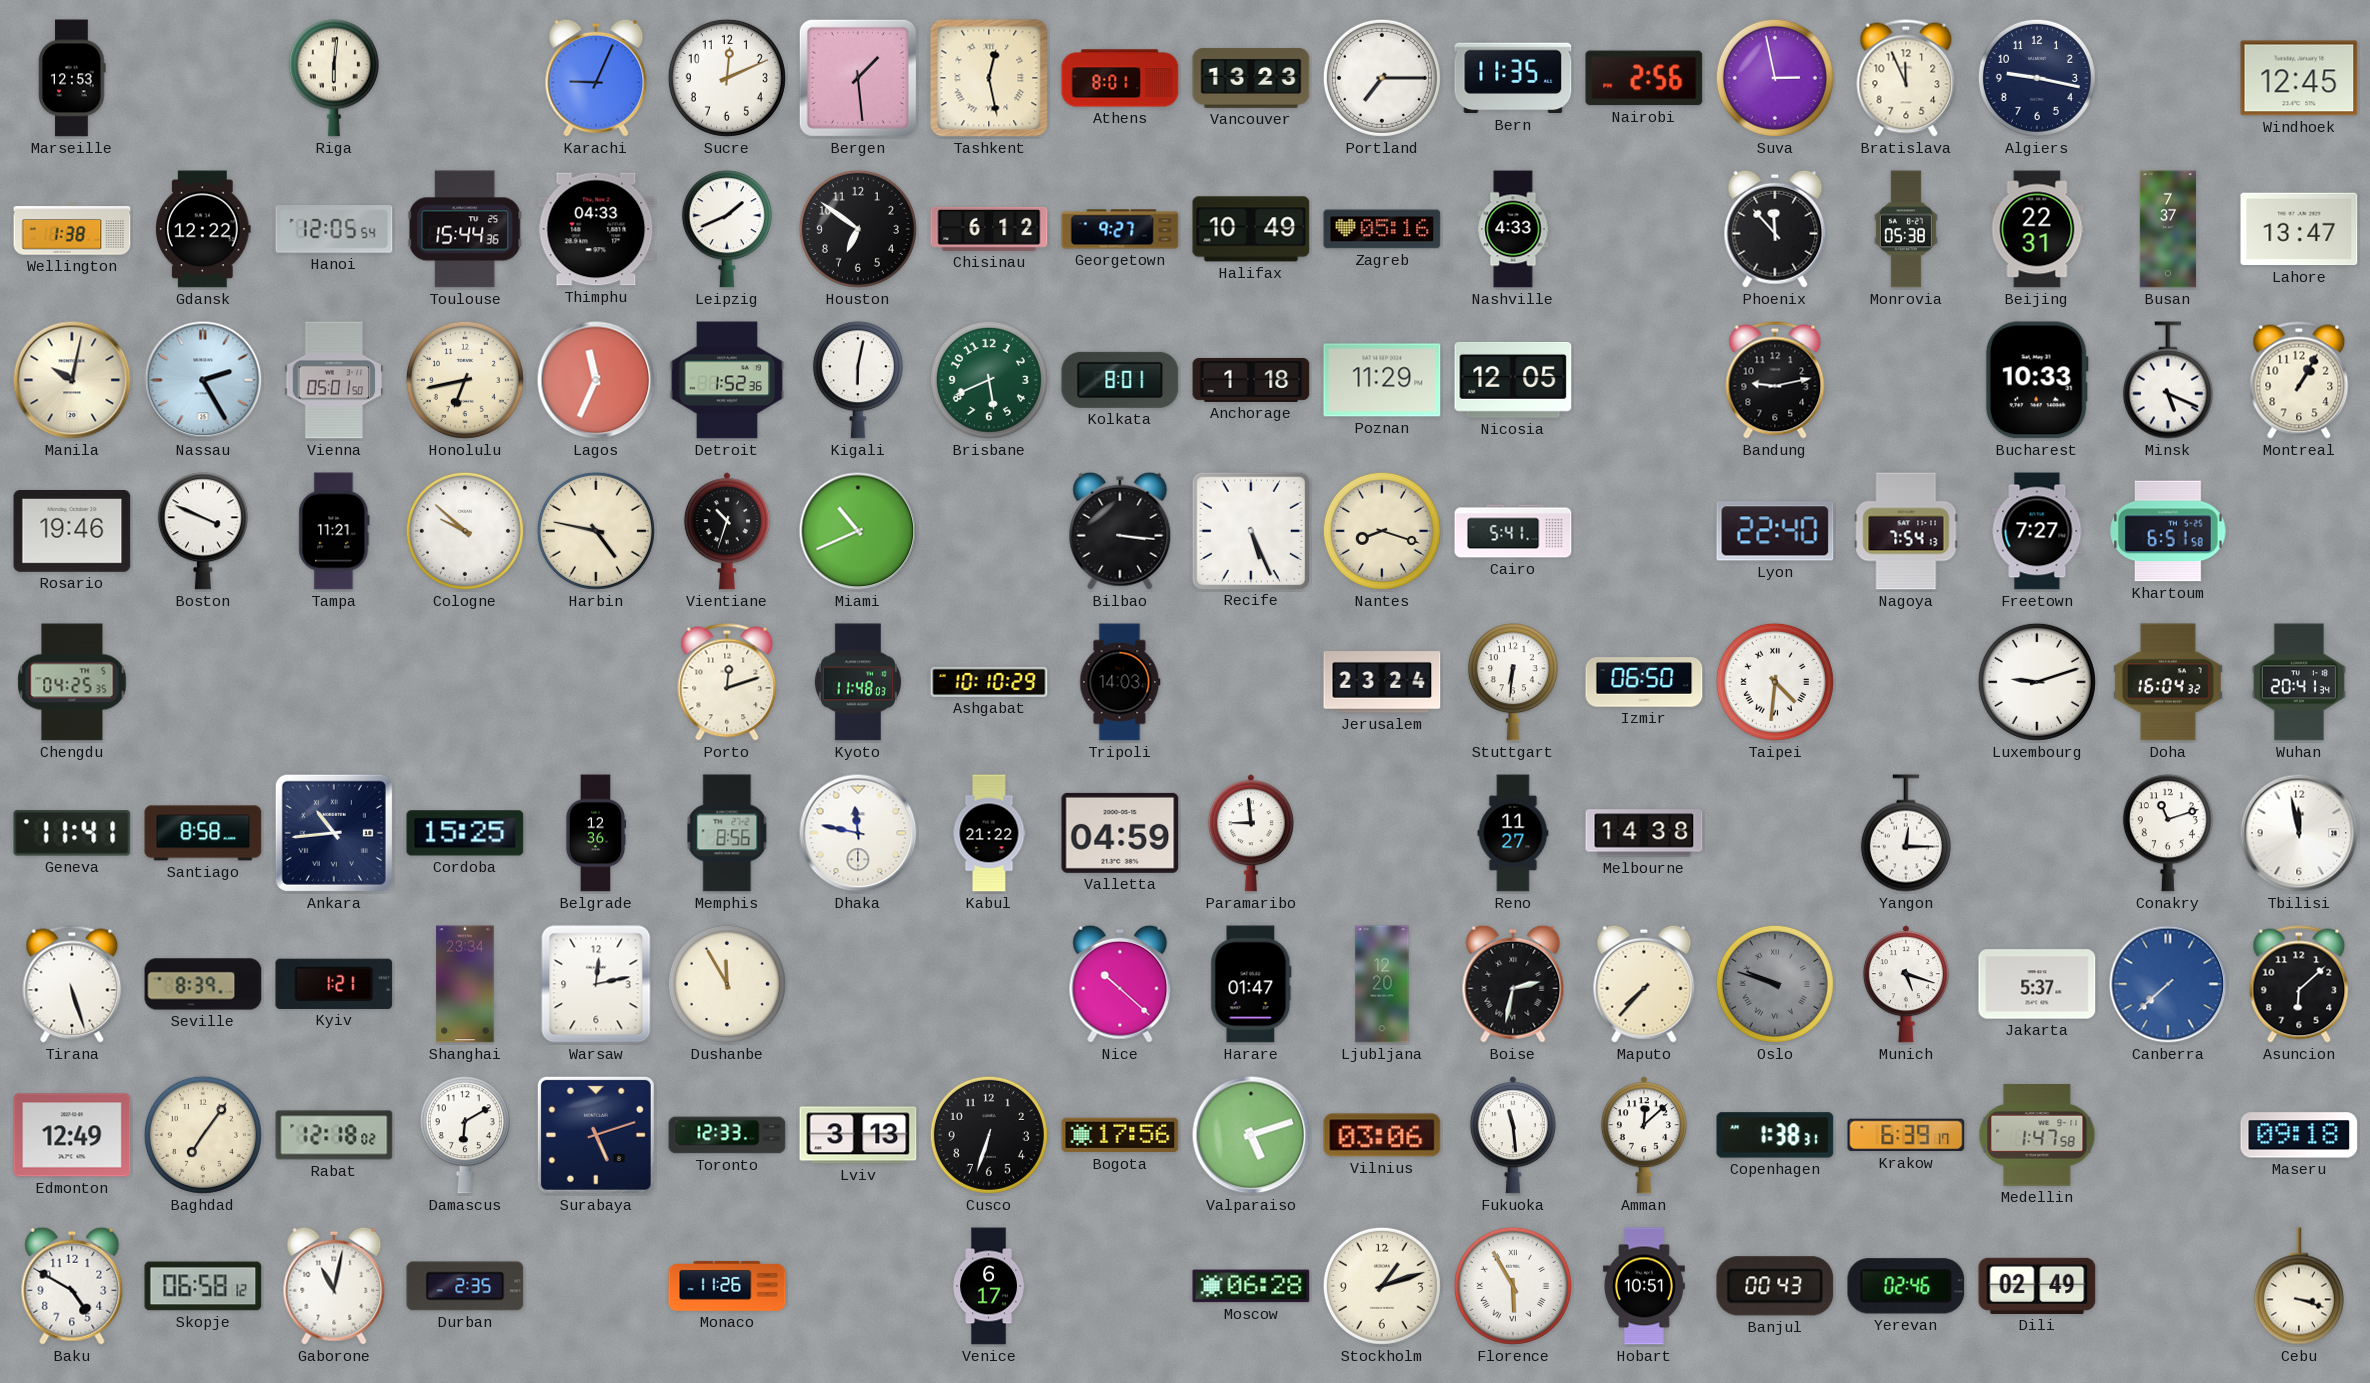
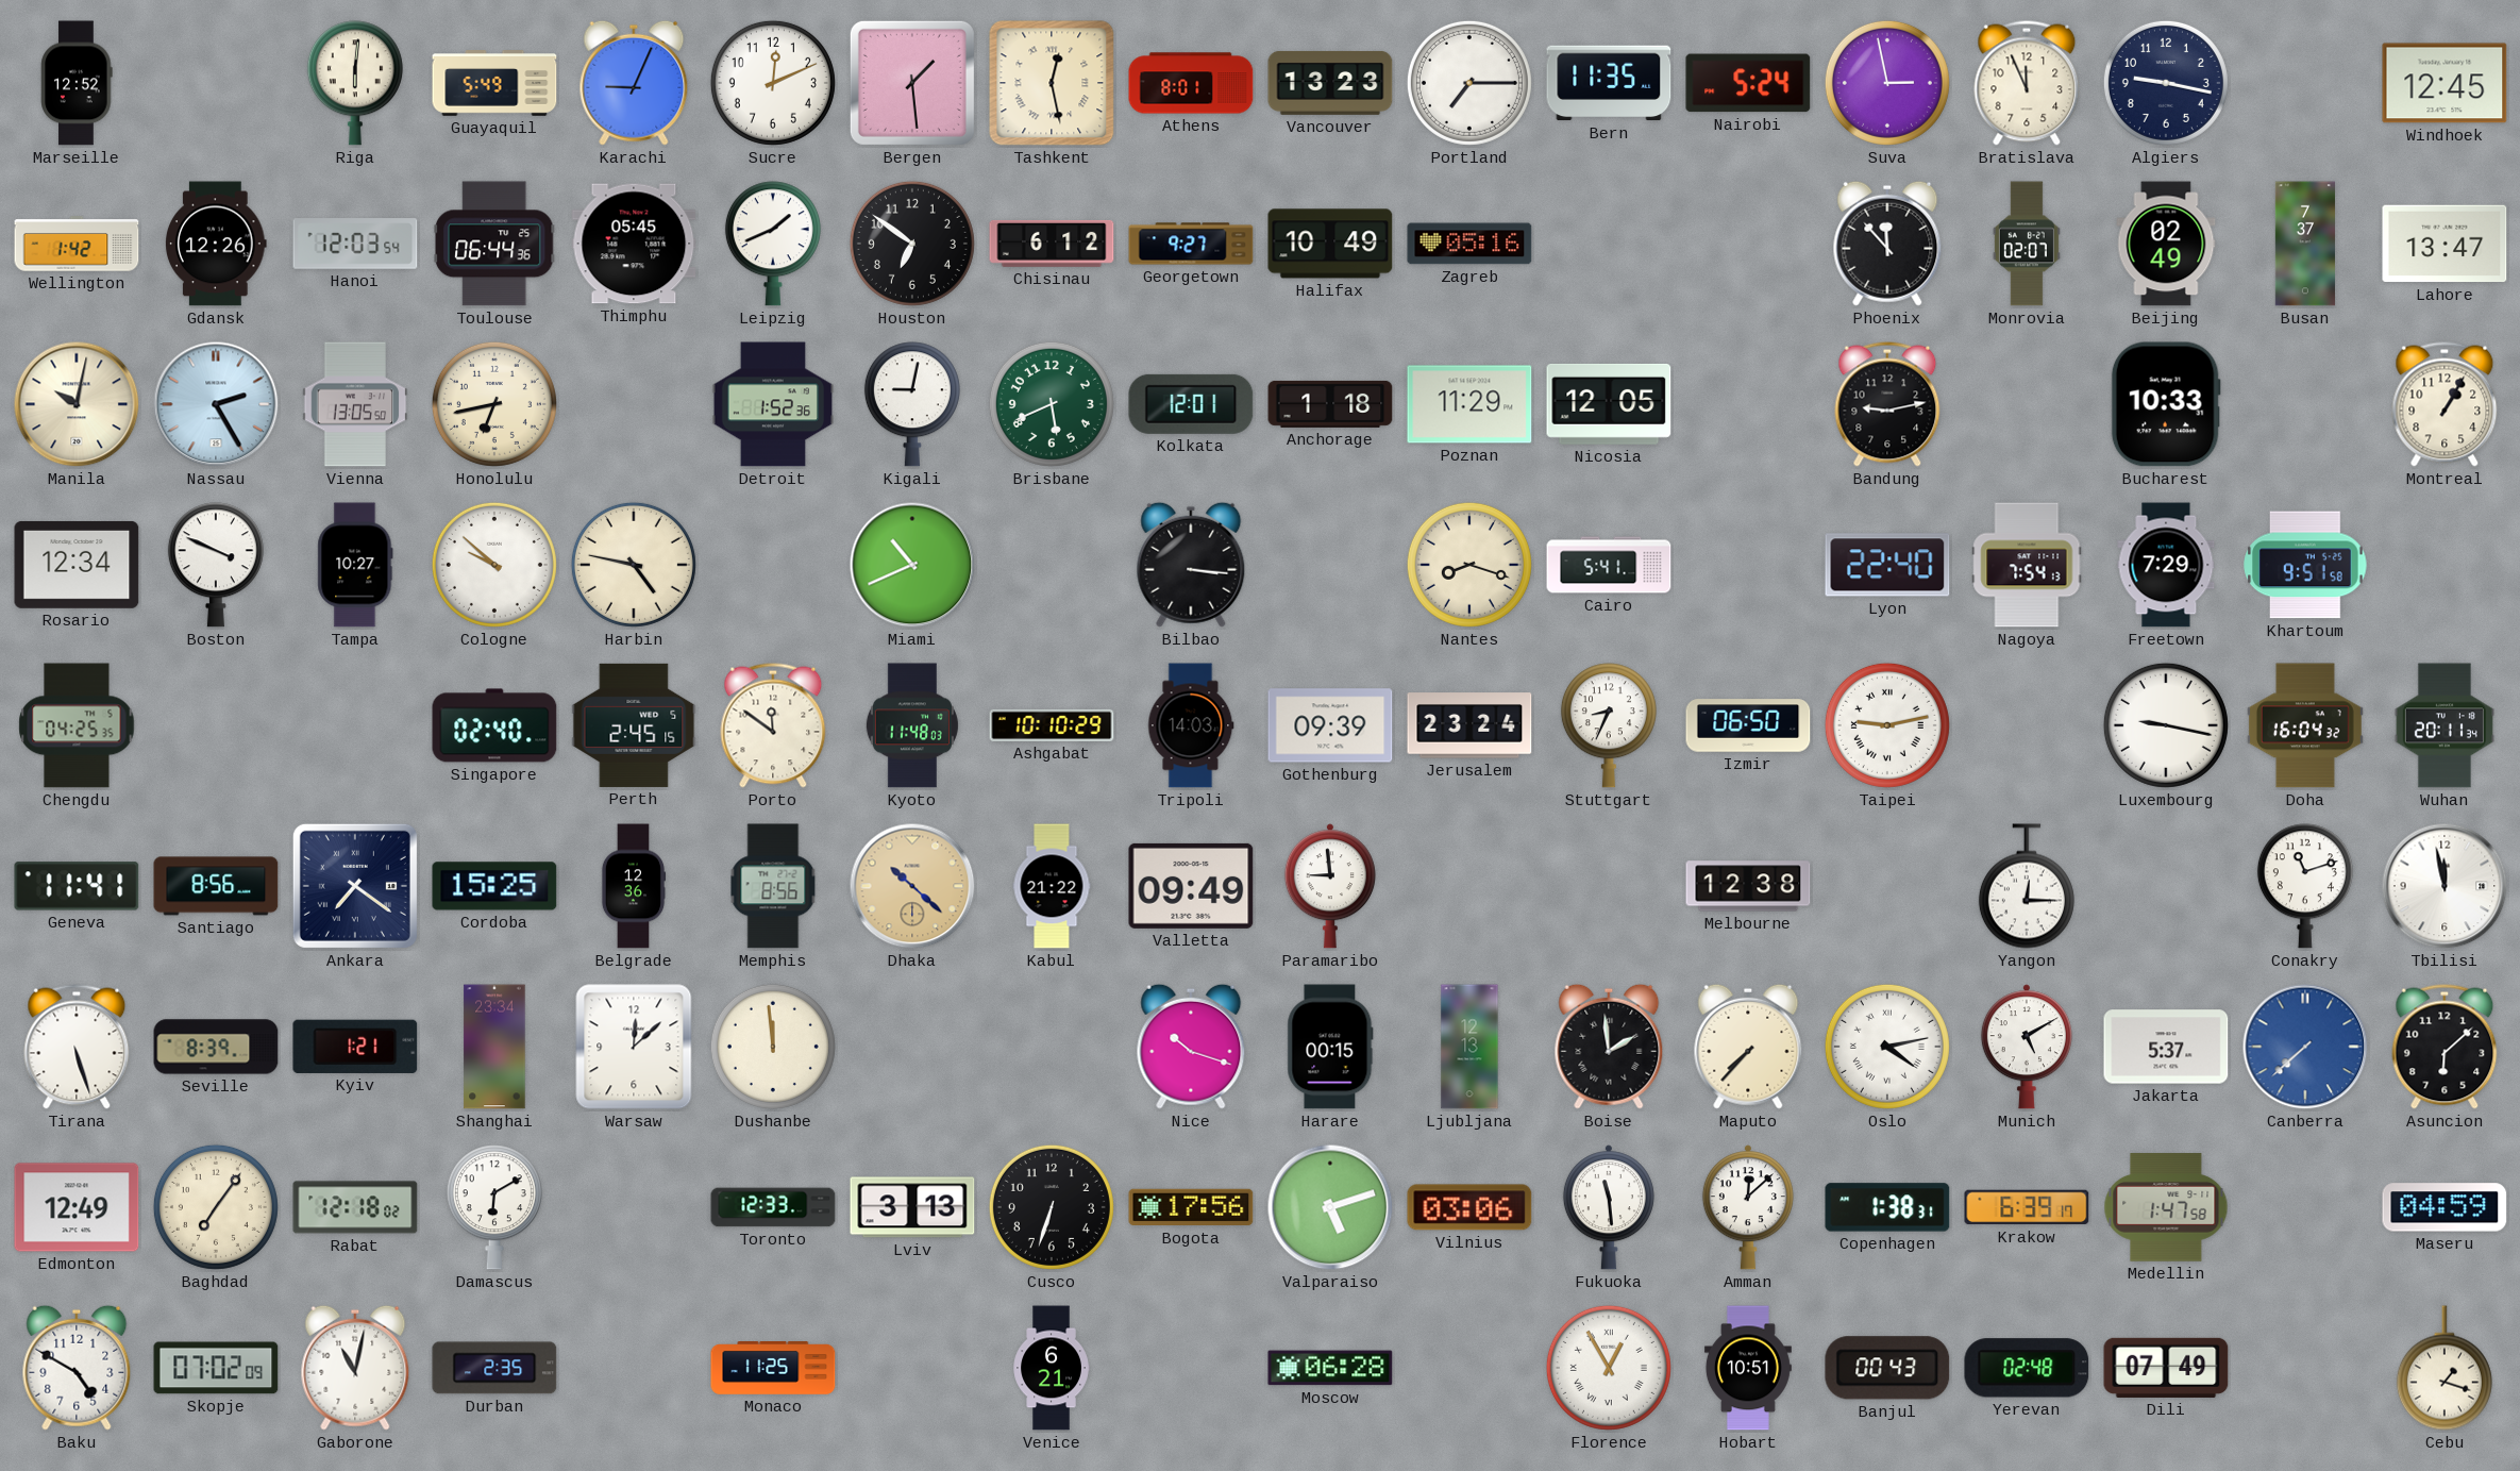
Marseille: 12:53 -> 12:52 (77, 83)
Guayaquil: none -> 5:49 (494, 83)
Nairobi: 2:56 -> 5:24 (1748, 83)
Wellington: 1:38 -> 1:42 (77, 244)
Gdansk: 12:22 -> 12:26 (217, 244)
Hanoi: 12:05 -> 12:03 (355, 244)
Toulouse: 15:44 -> 06:44 (494, 244)
Thimphu: 04:33 -> 05:45 (634, 244)
Nashville: 4:33 -> none (1513, 229)
Monrovia: 05:38 -> 02:07 (2027, 244)
Beijing: 22:31 -> 02:49 (2166, 244)
Vienna: 05:01 -> 13:05 (355, 404)
Lagos: 11:34 -> none (596, 380)
Kigali: 6:02 -> 9:02 (912, 404)
Kolkata: 8:01 -> 12:01 (1191, 404)
Minsk: 5:19 -> none (2168, 380)
Rosario: 19:46 -> 12:34 (77, 565)
Tampa: 11:21 -> 10:27 (355, 565)
Vientiane: 10:33 -> none (727, 531)
Recife: 5:26 -> none (1250, 530)
Freetown: 7:27 -> 7:29 (2166, 565)
Khartoum: 6:51 -> 9:51 (2305, 565)
Singapore: none -> 02:40 (494, 725)
Perth: none -> 2:45 (634, 725)
Porto: 12:12 -> 11:51 (773, 725)
Gothenburg: none -> 09:39 (1330, 725)
Stuttgart: 6:31 -> 8:34 (1609, 725)
Taipei: 4:31 -> 9:13 (1887, 725)
Luxembourg: 9:12 -> 9:17 (2166, 725)
Wuhan: 20:41 -> 20:11 (2445, 725)
Santiago: 8:58 -> 8:56 (216, 886)
Ankara: 10:44 -> 7:21 (355, 886)
Dhaka: 11:47 -> 10:22 (912, 886)
Dhaka dial: white -> champagne (912, 886)
Valletta: 04:59 -> 09:49 (1191, 886)
Reno: 11:27 -> none (1513, 833)
Melbourne: 14:38 -> 12:38 (1748, 886)
Warsaw: 12:13 -> 12:08 (634, 1047)
Dushanbe: 11:55 -> 11:59 (773, 1047)
Nice: 10:22 -> 10:18 (1191, 1047)
Harare: 01:47 -> 00:15 (1330, 1047)
Ljubljana: 12:20 -> 12:13 (1469, 1047)
Boise: 2:32 -> 1:59 (1609, 1047)
Oslo: 9:48 -> 4:13 (1887, 1047)
Oslo dial: grey -> white (1887, 1047)
Munich: 5:18 -> 5:10 (2027, 1047)
Surabaya: 5:12 -> none (596, 1135)
Maseru: 09:18 -> 04:59 (2445, 1207)
Skopje: 06:58 -> 07:02 (216, 1368)
Monaco: 11:26 -> 11:25 (773, 1369)
Venice: 6:17 -> 6:21 (1052, 1368)
Stockholm: 1:12 -> none (1382, 1286)
Florence: 5:55 -> 12:55 (1609, 1368)
Yerevan: 02:46 -> 02:48 (2027, 1368)
Dili: 02:49 -> 07:49 (2166, 1368)
Cebu: 3:18 -> 1:18 (2445, 1368)
